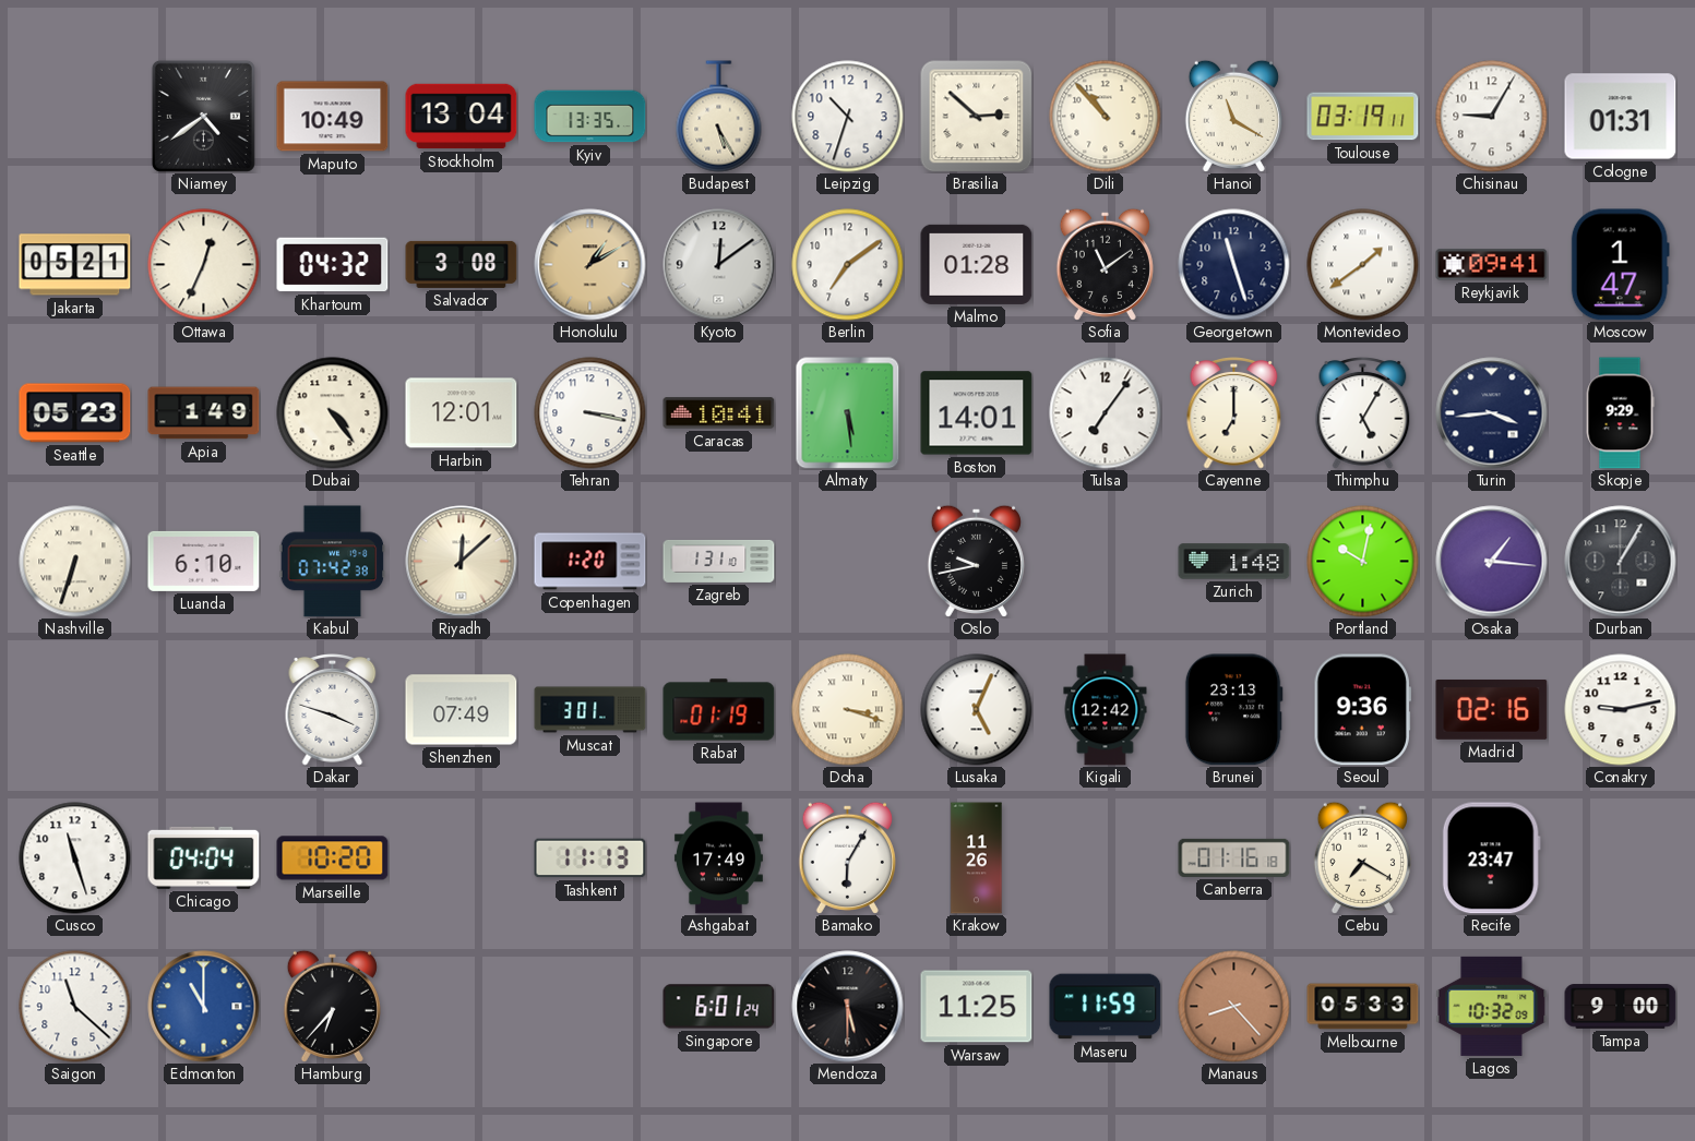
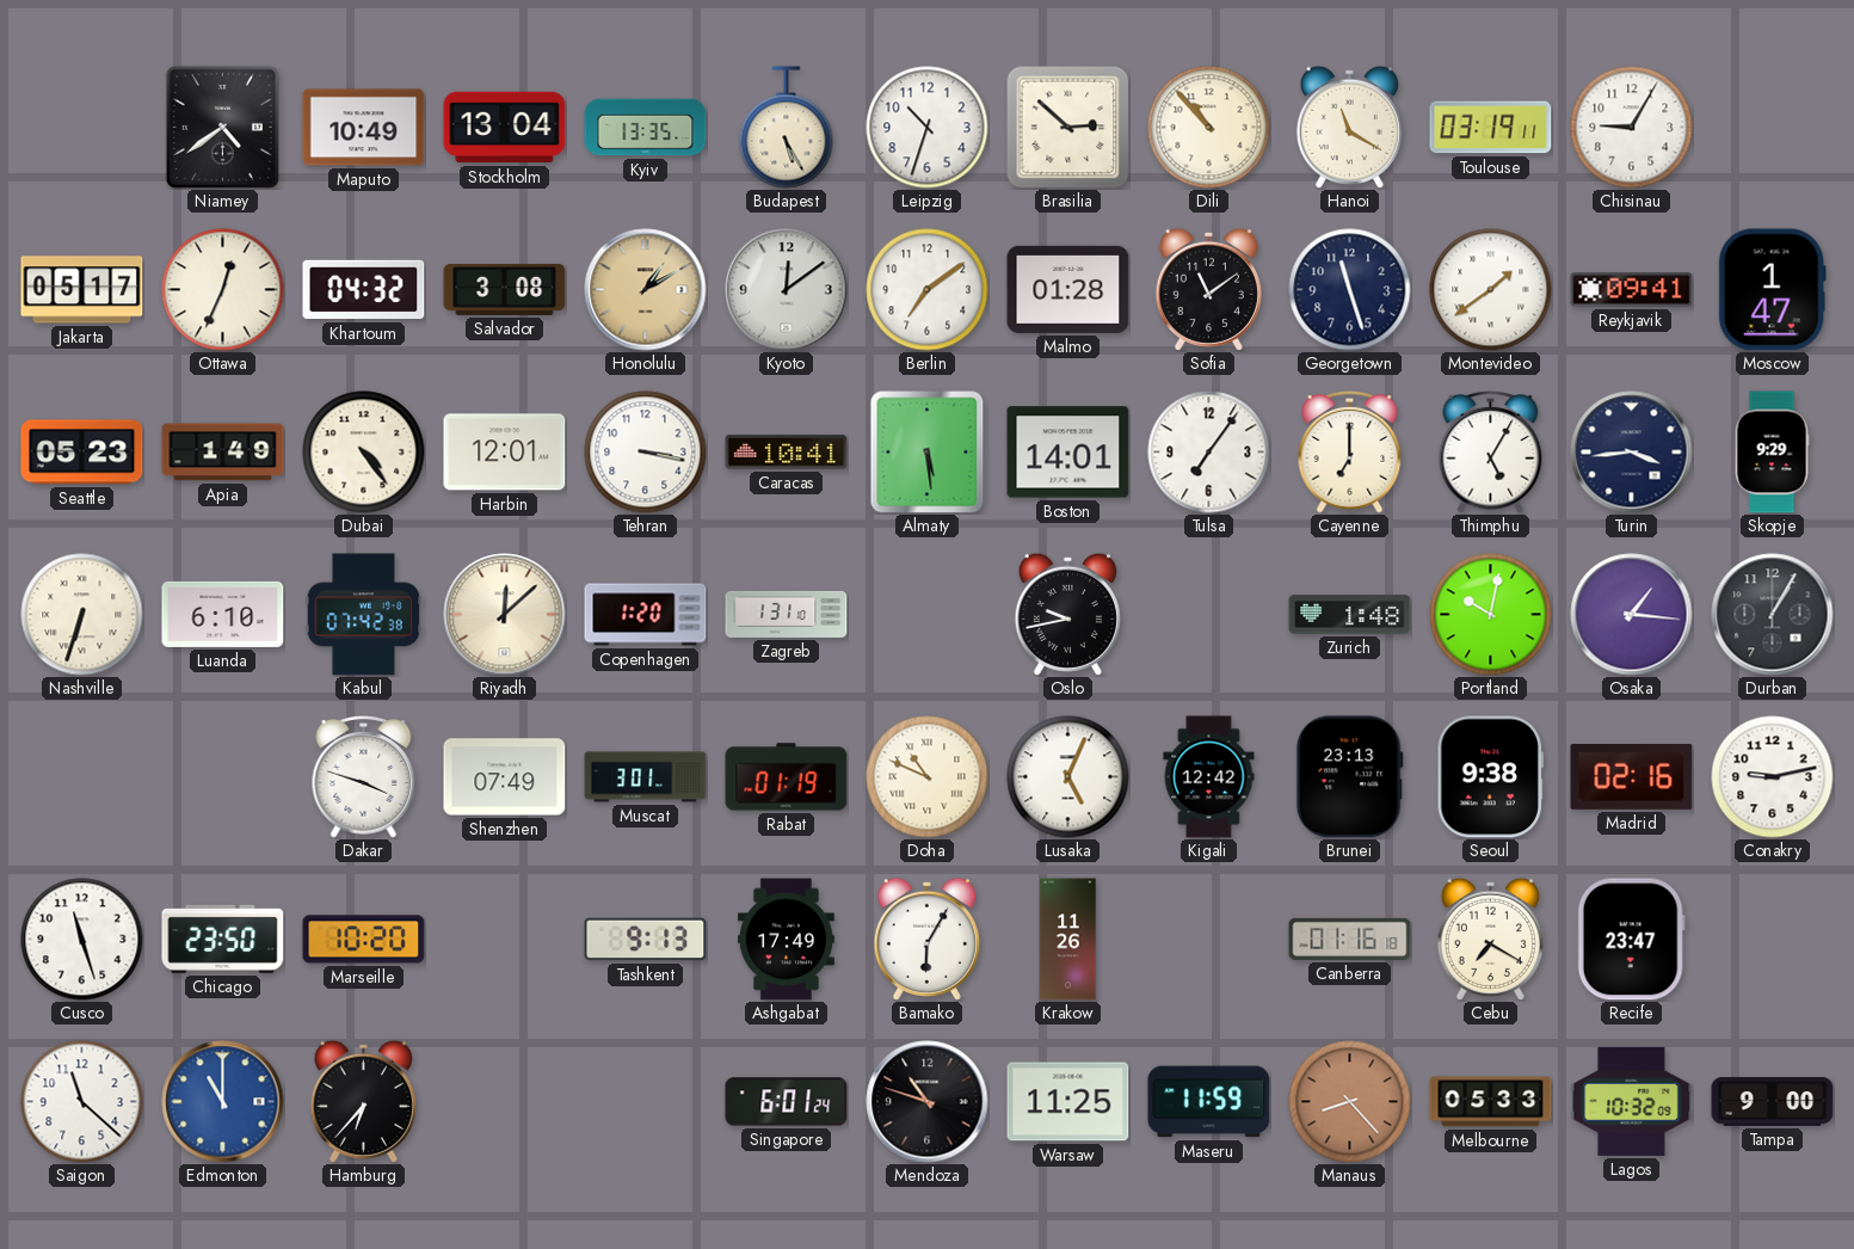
Cologne: 01:31 -> none (1621, 117)
Jakarta: 05:21 -> 05:17 (82, 290)
Doha: 3:18 -> 10:49 (928, 777)
Seoul: 9:36 -> 9:38 (1490, 777)
Chicago: 04:04 -> 23:50 (223, 939)
Tashkent: 11:13 -> 9:13 (646, 940)
Mendoza: 5:30 -> 10:48 (928, 1102)
